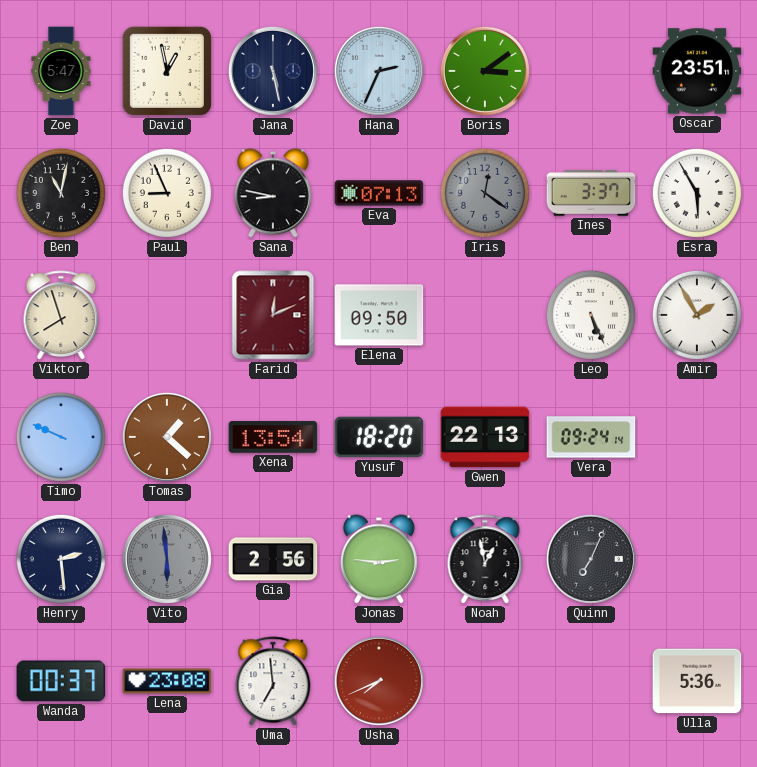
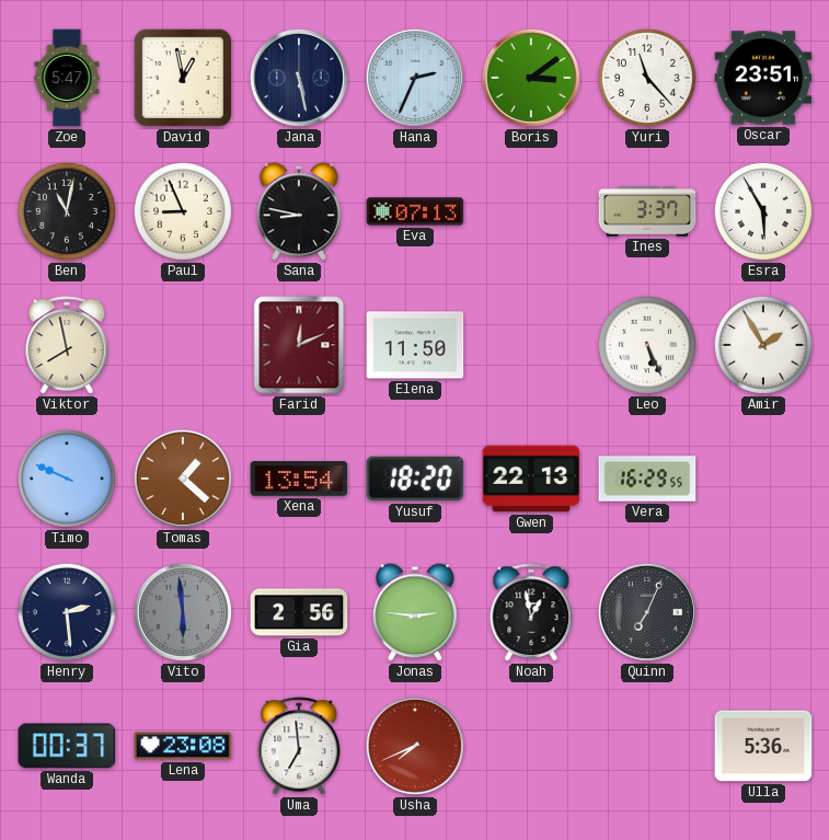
Yuri: none -> 11:23 (647, 78)
Iris: 12:21 -> none (485, 193)
Viktor: 7:57 -> 7:58 (67, 346)
Elena: 09:50 -> 11:50 (415, 345)
Vera: 09:24 -> 16:29 (647, 479)
